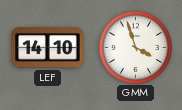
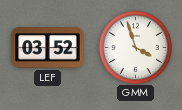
LEF: 14:10 -> 03:52 (48, 48)
